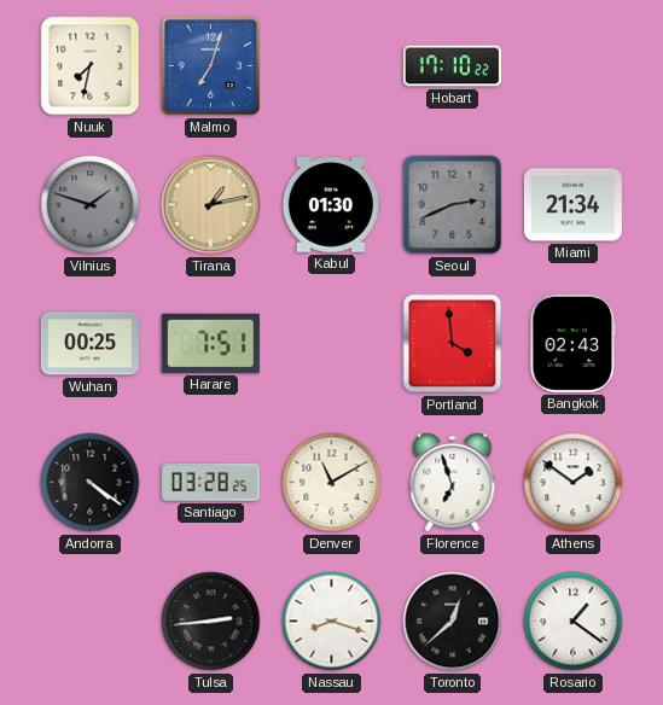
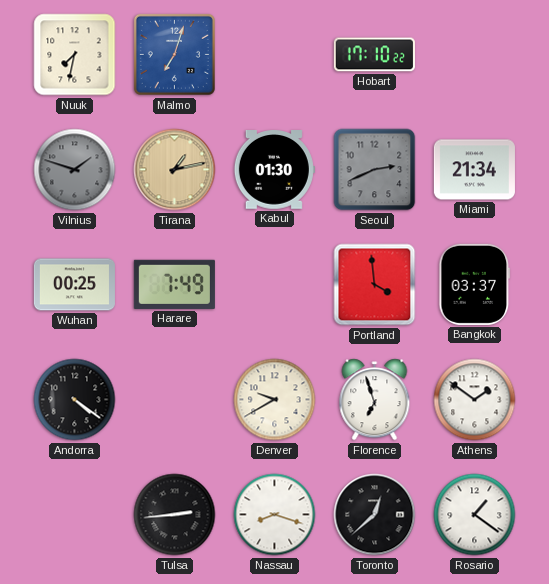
Harare: 7:51 -> 7:49 (174, 284)
Bangkok: 02:43 -> 03:37 (475, 284)
Santiago: 03:28 -> none (210, 482)
Denver: 11:10 -> 9:40 (275, 400)
